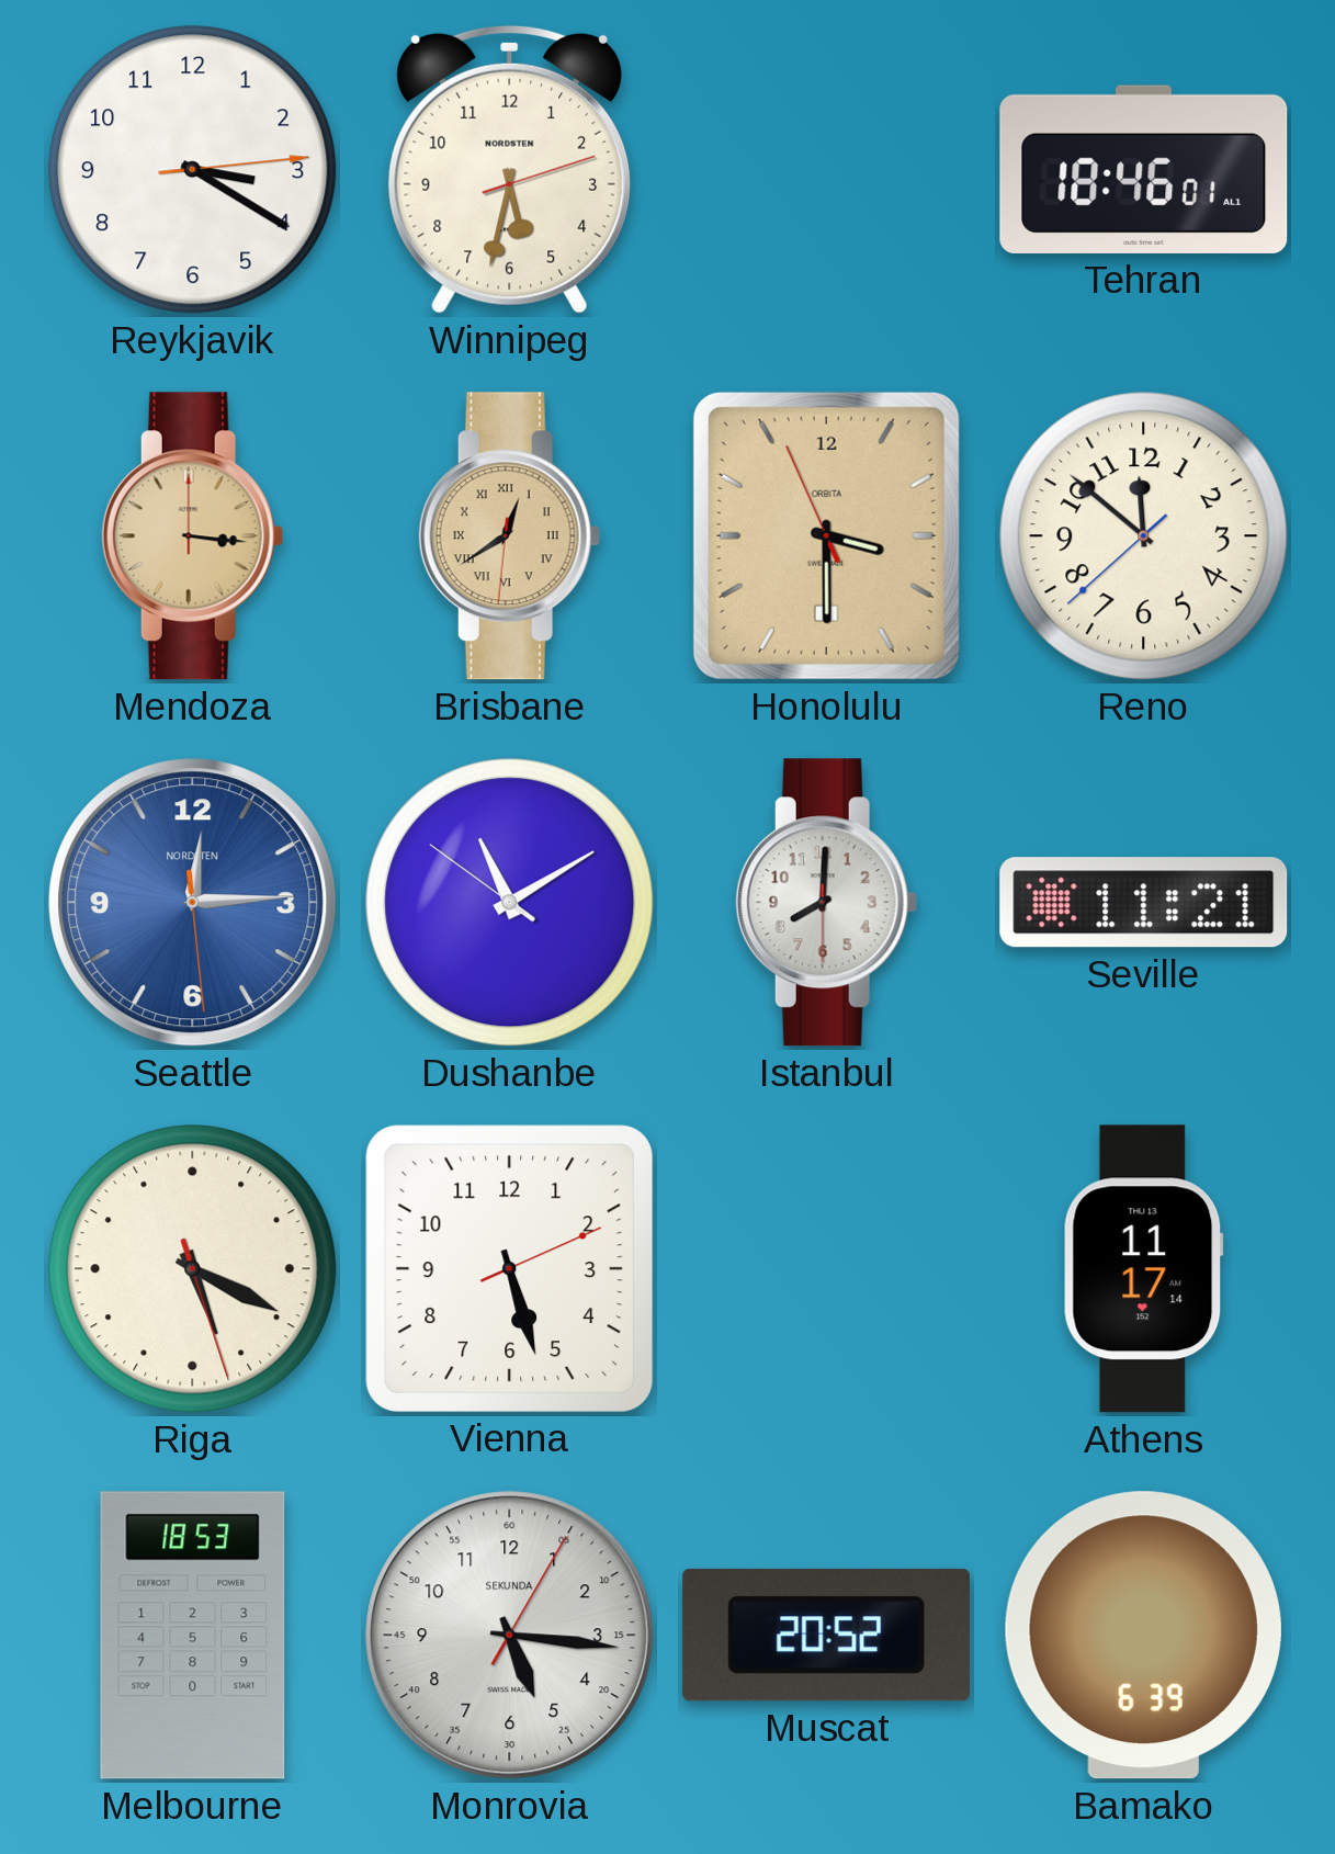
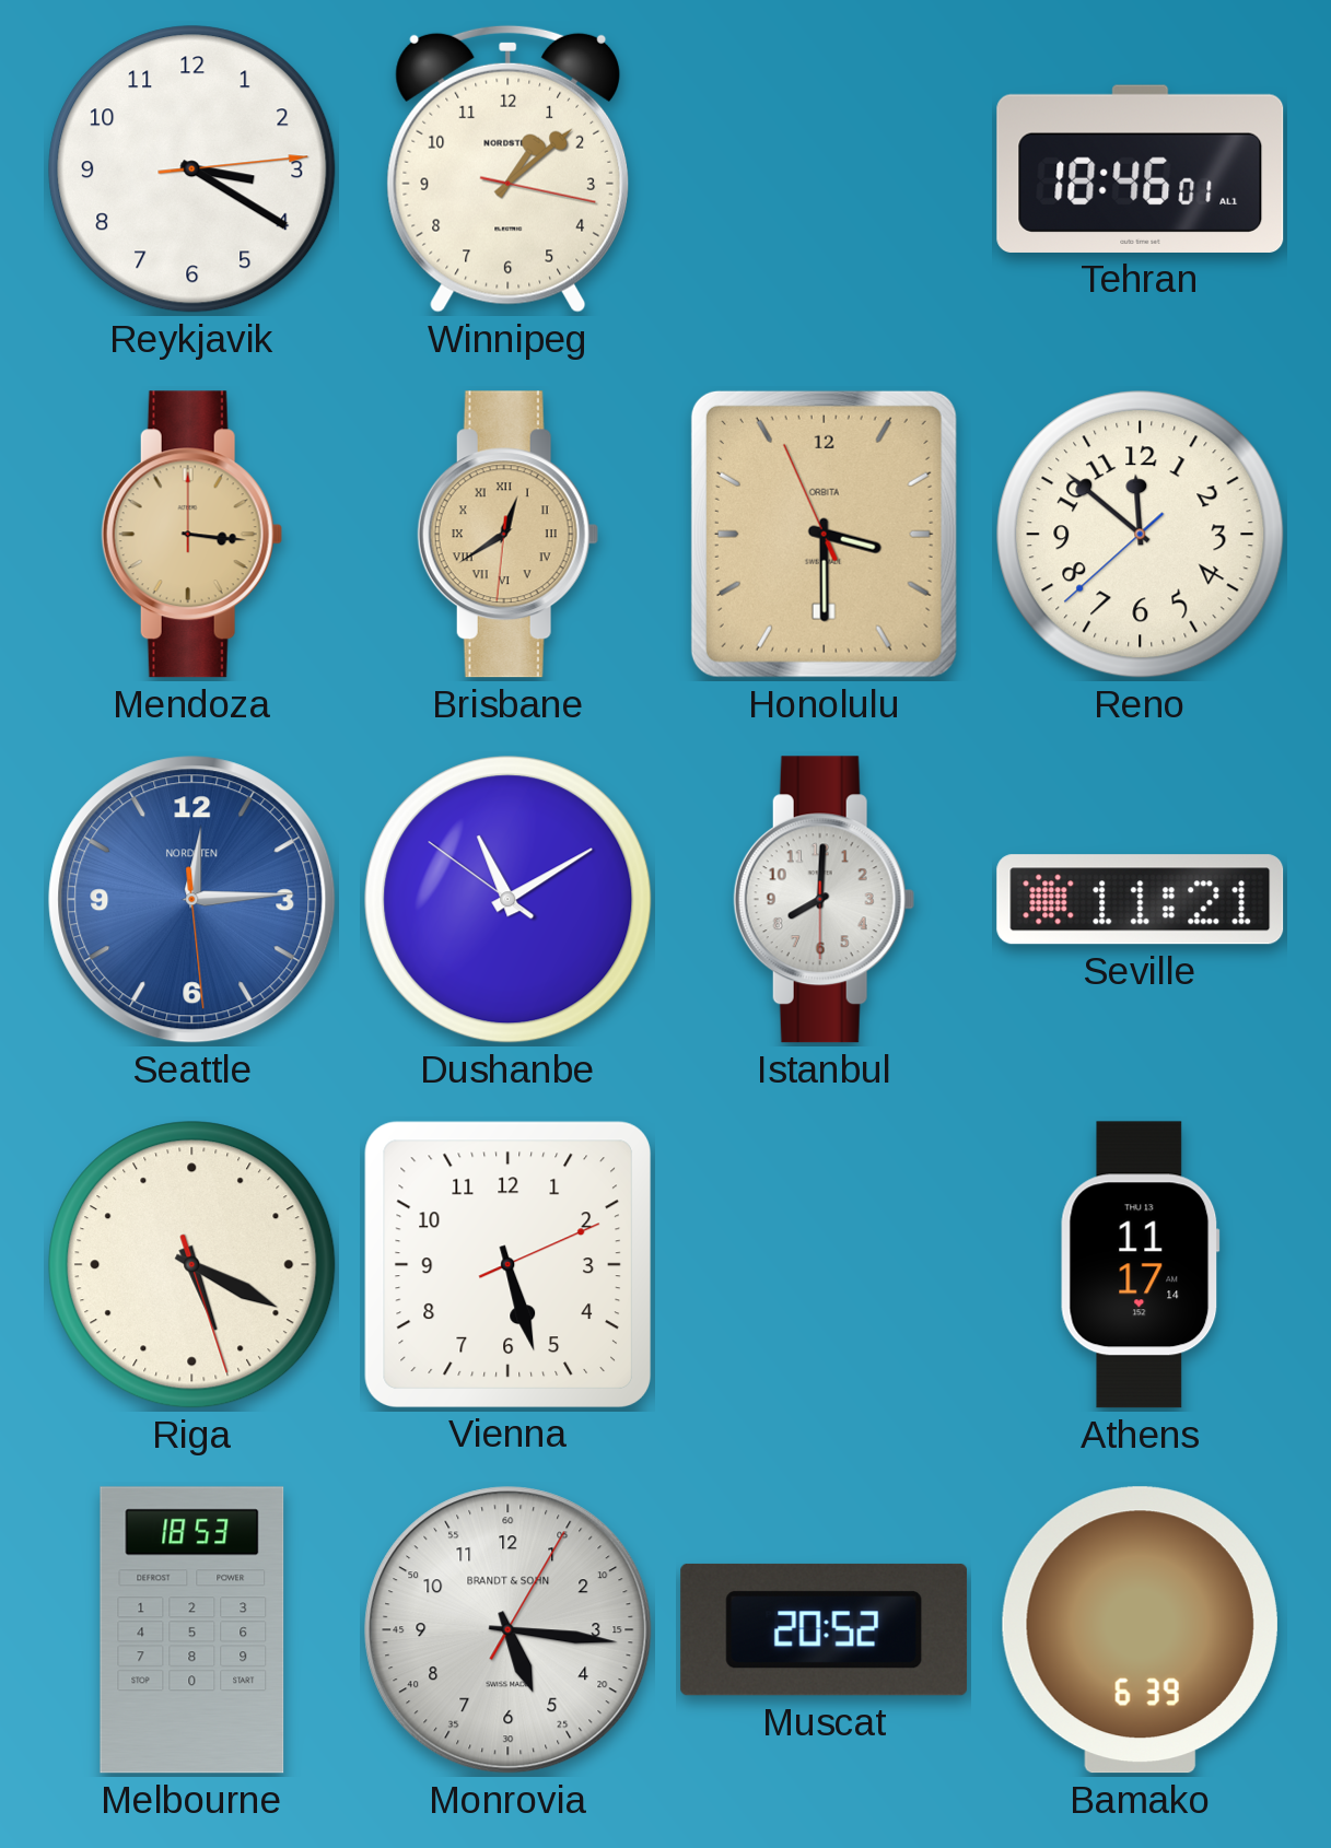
Winnipeg: 5:32 -> 1:08 (507, 168)
Monrovia brand: SEKUNDA -> BRANDT & SOHN (509, 1630)
